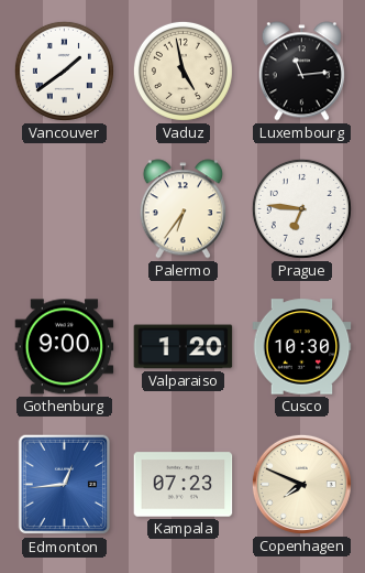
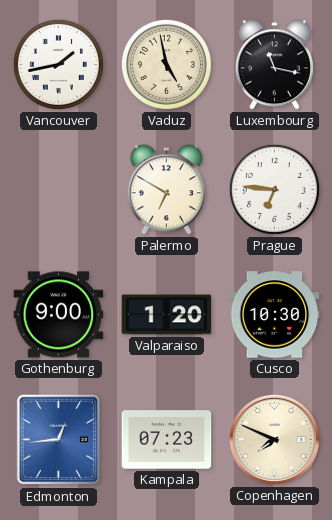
Vancouver: 1:39 -> 1:43 (58, 64)
Luxembourg: 11:14 -> 11:17 (274, 65)
Palermo: 6:36 -> 6:50 (166, 190)
